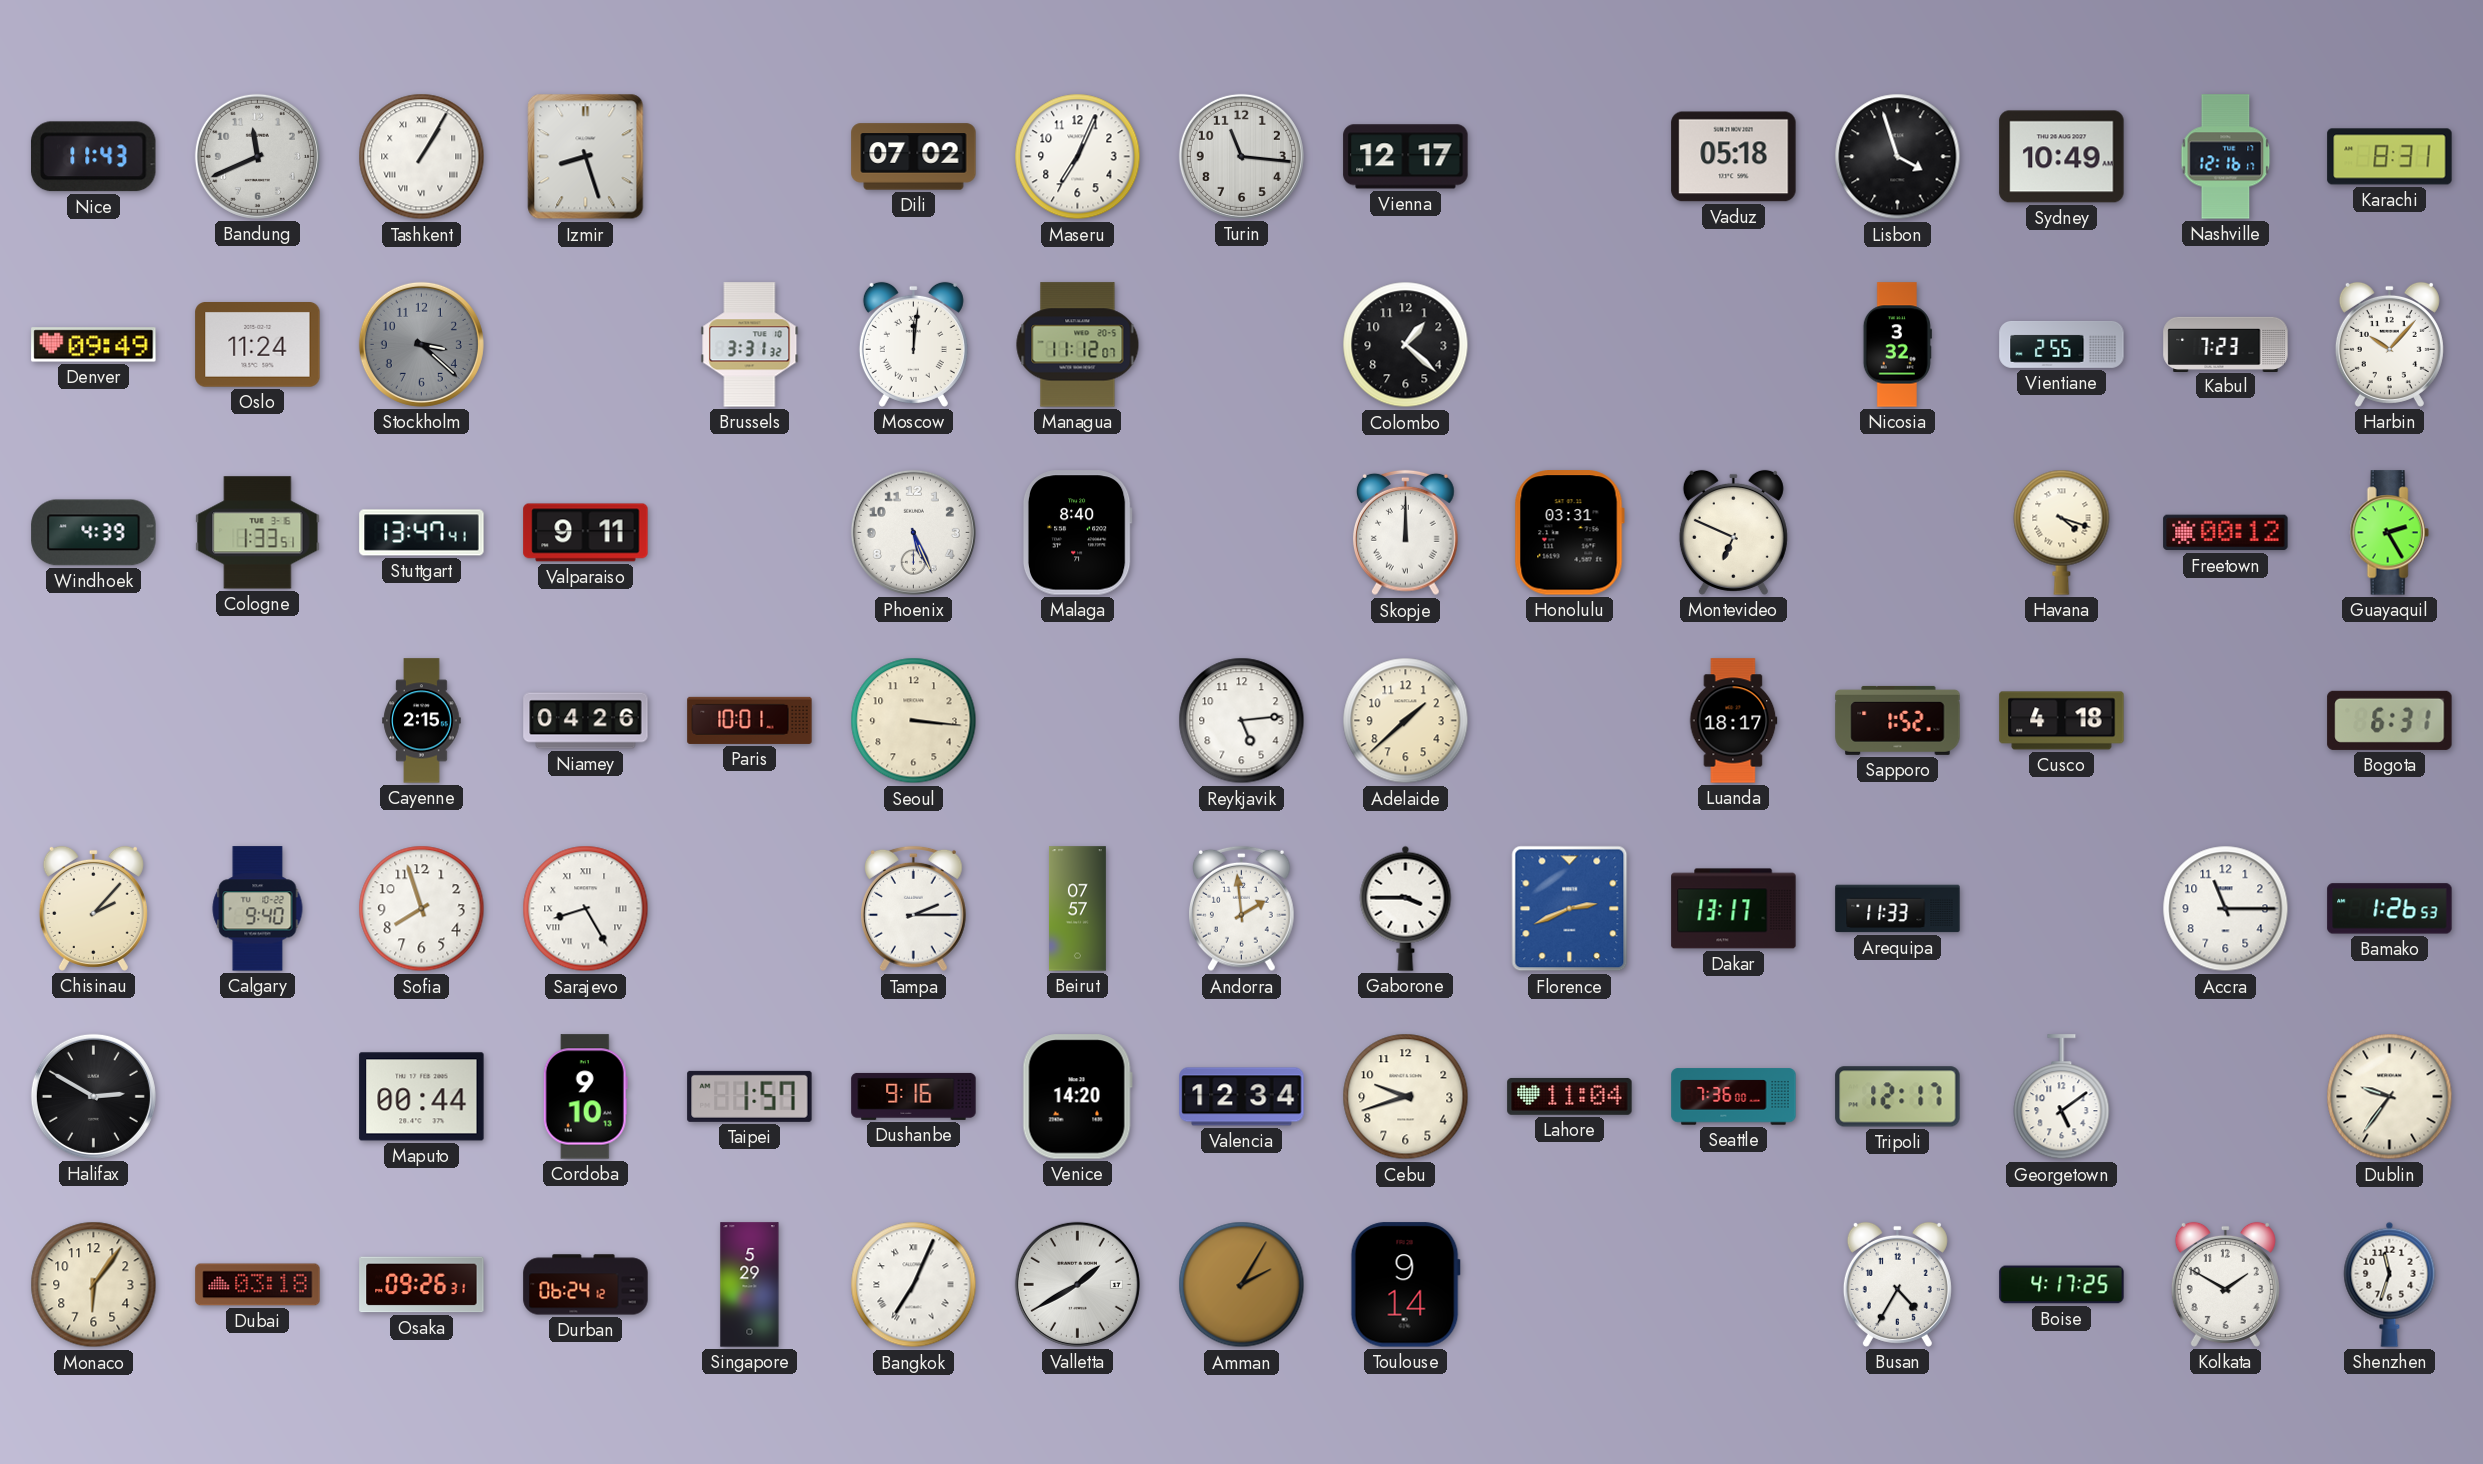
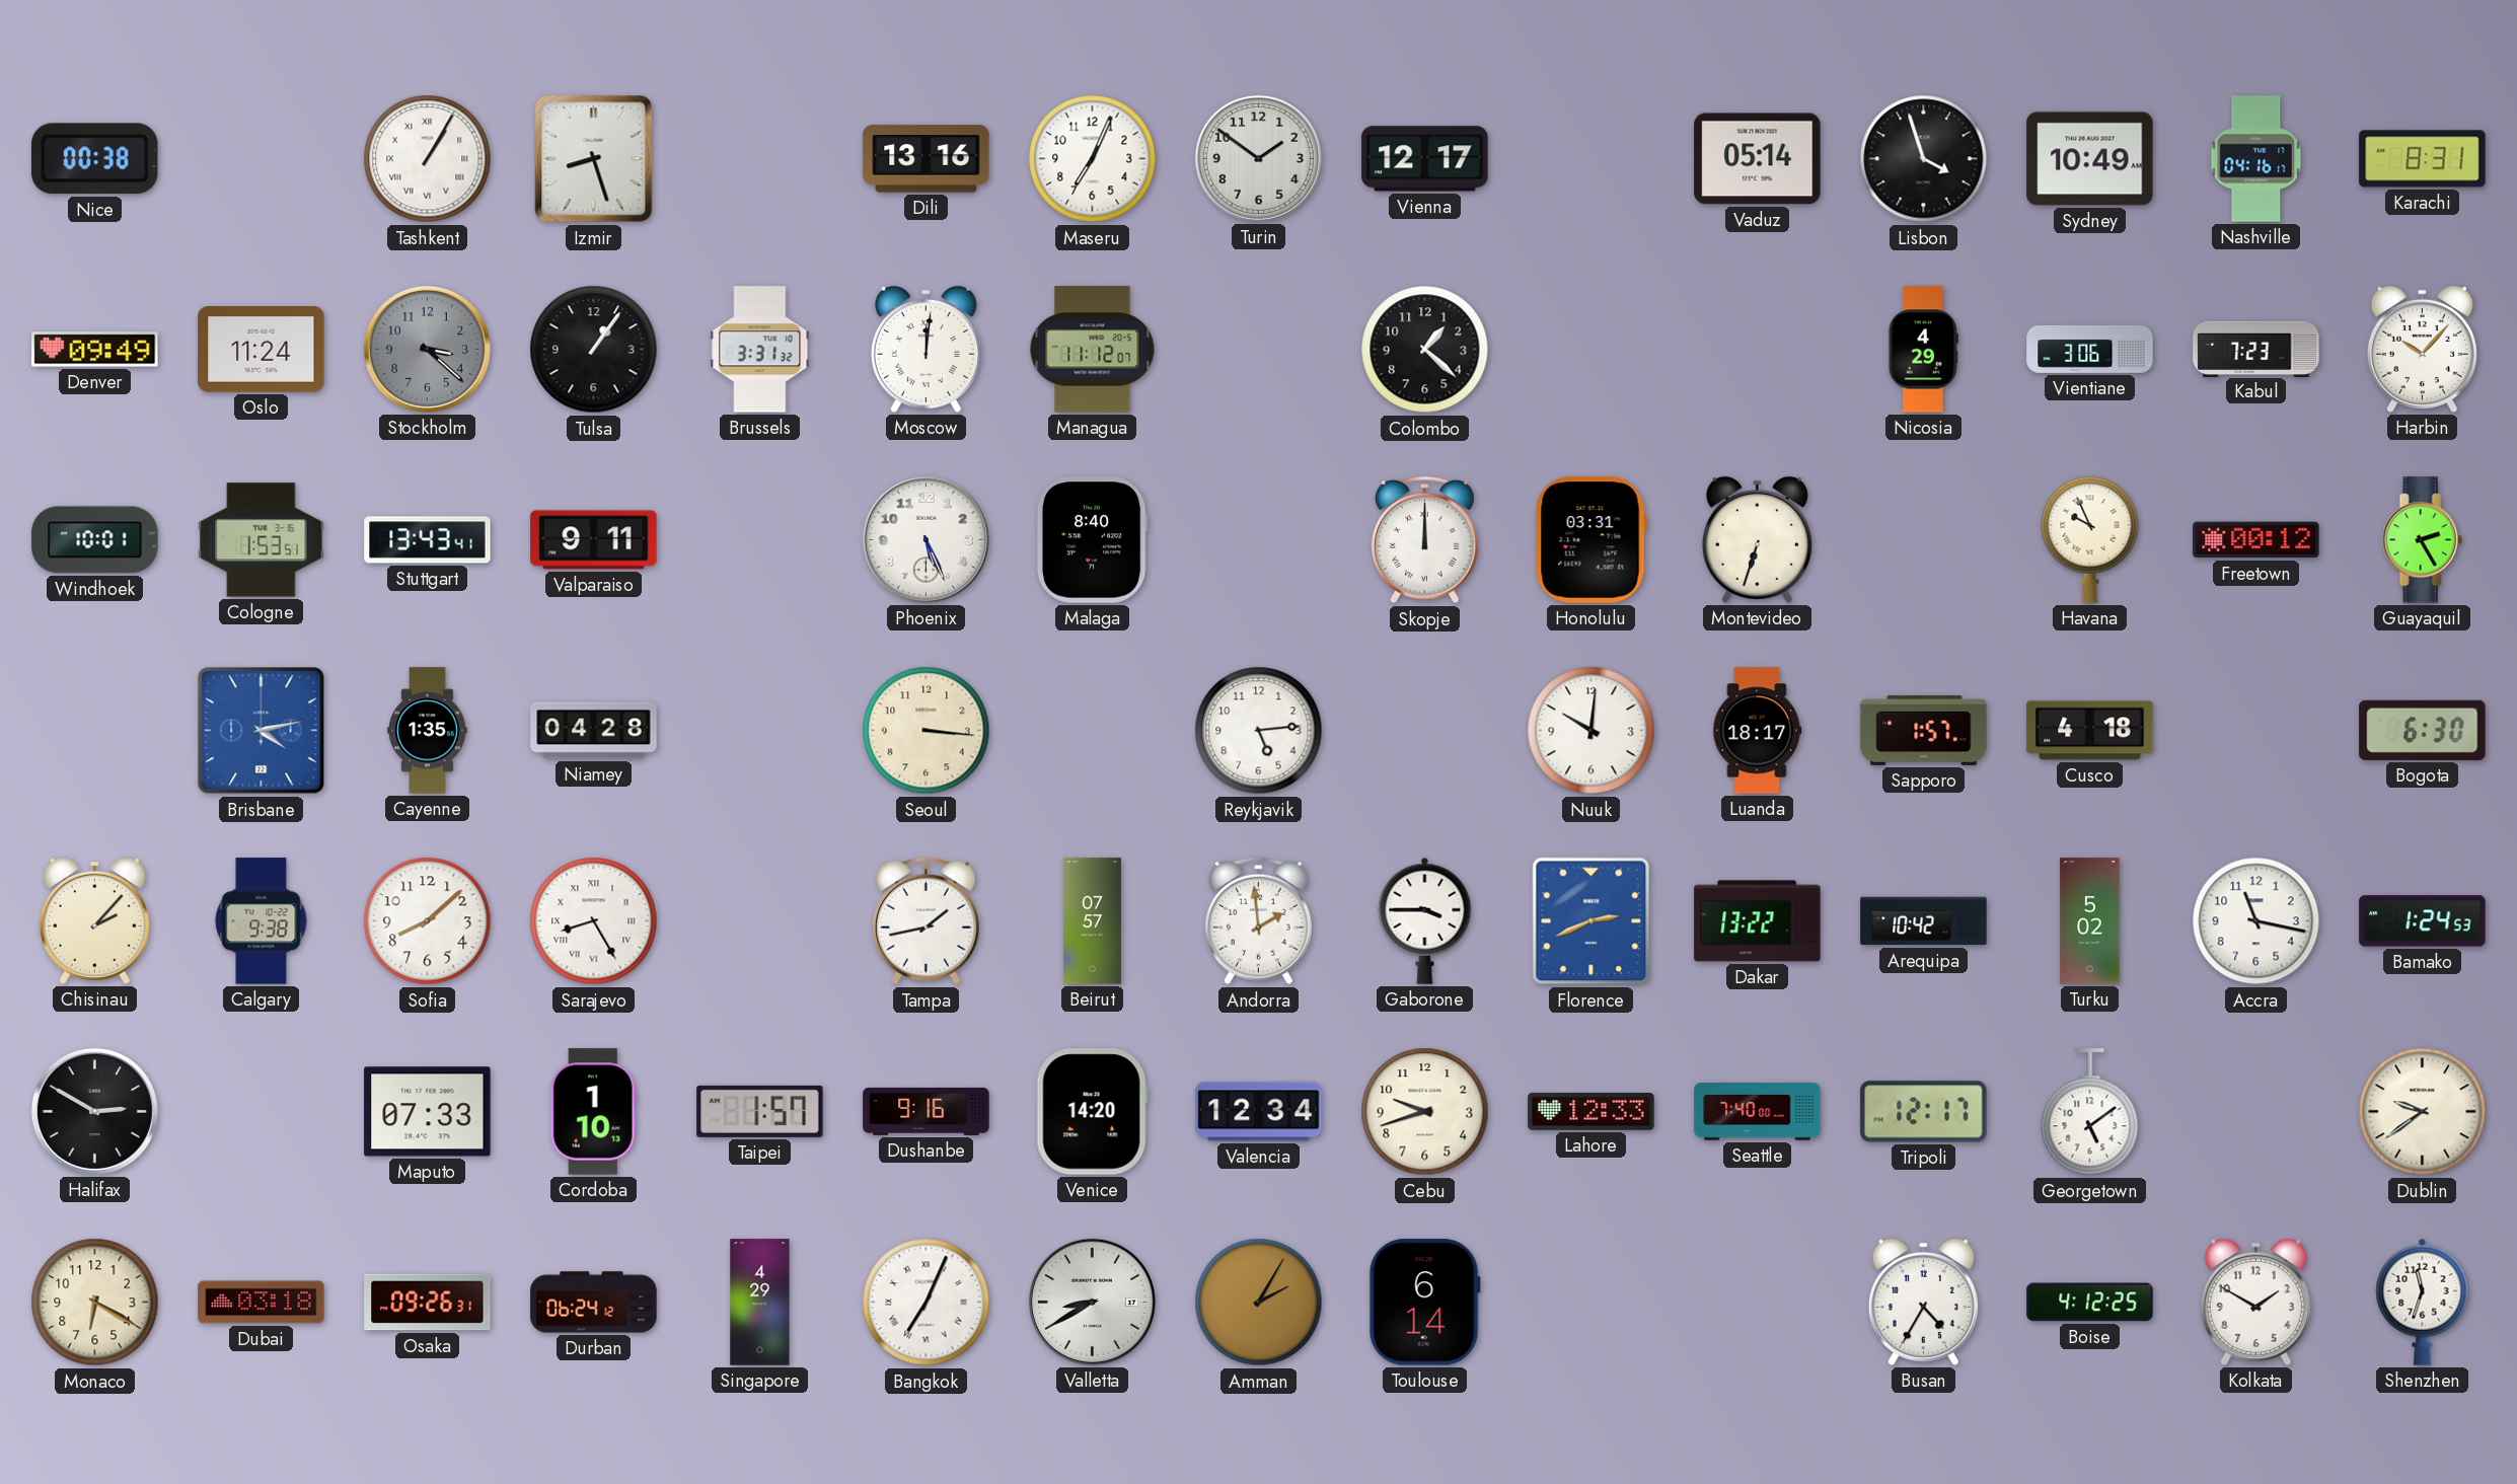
Nice: 11:43 -> 00:38 (94, 159)
Bandung: 11:41 -> none (257, 156)
Dili: 07:02 -> 13:16 (927, 159)
Turin: 11:16 -> 1:51 (1258, 158)
Vaduz: 05:18 -> 05:14 (1758, 159)
Nashville: 12:16 -> 04:16 (2256, 159)
Tulsa: none -> 1:06 (594, 350)
Nicosia: 3:32 -> 4:29 (1923, 350)
Vientiane: 2:55 -> 3:06 (2090, 349)
Windhoek: 4:39 -> 10:01 (95, 540)
Cologne: 1:33 -> 1:53 (262, 540)
Stuttgart: 13:47 -> 13:43 (428, 540)
Montevideo: 6:49 -> 6:33 (1757, 539)
Havana: 4:18 -> 9:56 (2090, 539)
Brisbane: none -> 4:13 (262, 731)
Cayenne: 2:15 -> 1:35 (428, 731)
Niamey: 04:26 -> 04:28 (594, 731)
Paris: 10:01 -> none (750, 720)
Adelaide: 1:38 -> none (1406, 721)
Nuuk: none -> 10:01 (1591, 731)
Sapporo: 1:52 -> 1:57 (1924, 730)
Bogota: 6:31 -> 6:30 (2423, 730)
Calgary: 9:40 -> 9:38 (262, 921)
Sofia: 7:57 -> 8:08 (428, 921)
Tampa: 2:15 -> 1:43 (927, 921)
Dakar: 13:17 -> 13:22 (1758, 921)
Arequipa: 11:33 -> 10:42 (1924, 921)
Turku: none -> 5:02 (2090, 921)
Accra: 11:15 -> 11:17 (2256, 921)
Bamako: 1:26 -> 1:24 (2423, 921)
Maputo: 00:44 -> 07:33 (428, 1112)
Cordoba: 9:10 -> 1:10 (593, 1112)
Lahore: 11:04 -> 12:33 (1591, 1111)
Seattle: 7:36 -> 7:40 (1758, 1112)
Dublin: 9:36 -> 9:39 (2423, 1112)
Monaco: 6:06 -> 6:20 (95, 1303)
Singapore: 5:29 -> 4:29 (760, 1303)
Valletta: 1:40 -> 8:40 (1092, 1302)
Toulouse: 9:14 -> 6:14 (1424, 1303)
Boise: 4:17 -> 4:12 (2090, 1303)
